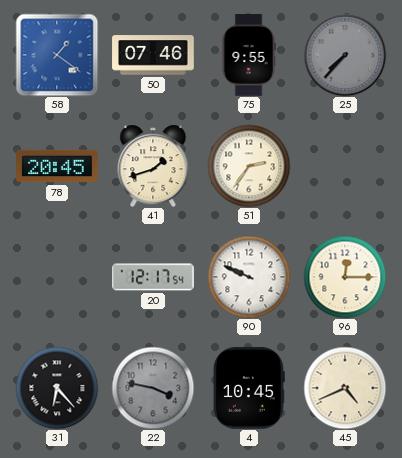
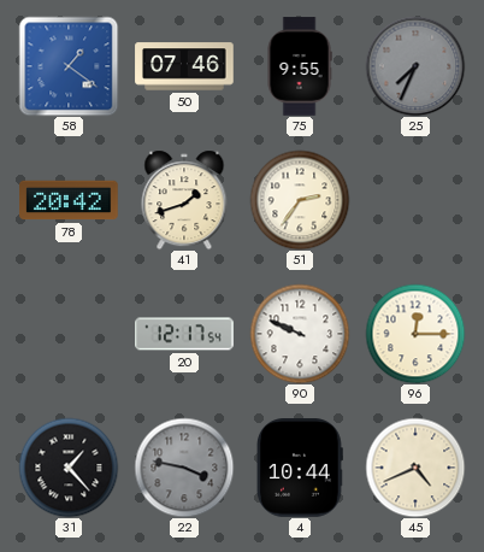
25: 7:37 -> 7:34 (415, 66)
78: 20:45 -> 20:42 (69, 200)
31: 6:23 -> 1:23 (69, 468)
4: 10:45 -> 10:44 (300, 468)
